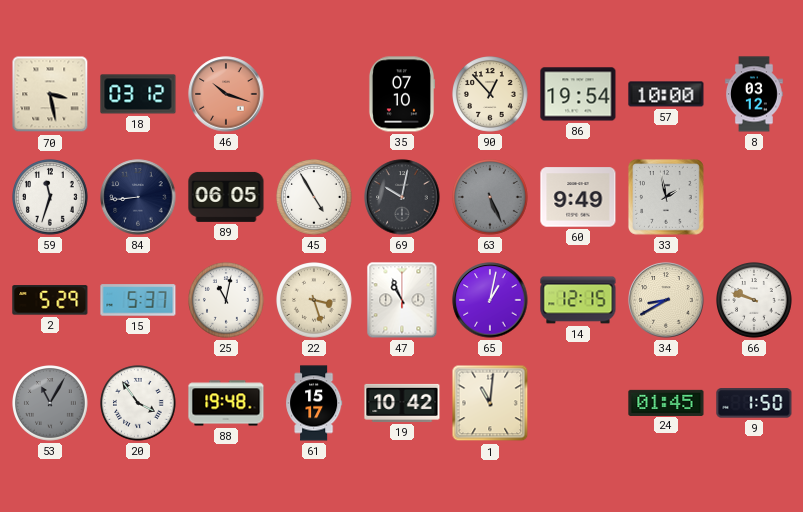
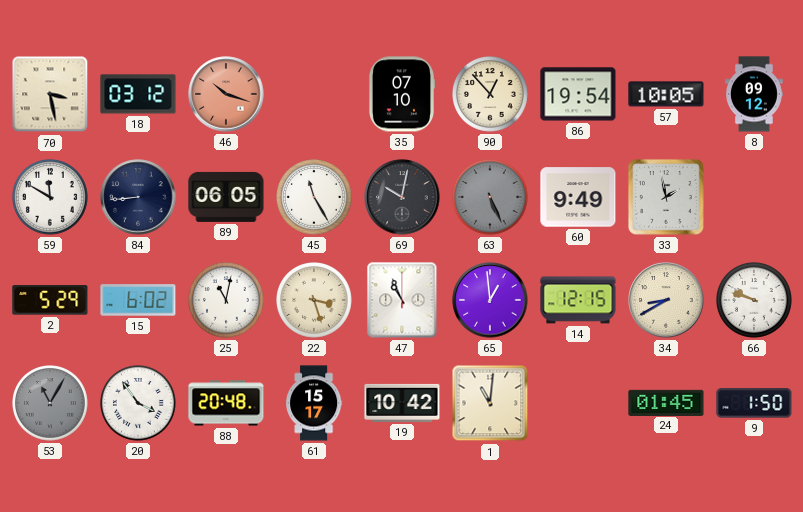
57: 10:00 -> 10:05 (666, 94)
8: 03:12 -> 09:12 (755, 94)
59: 11:33 -> 11:50 (51, 198)
45: 4:55 -> 11:25 (315, 198)
15: 5:37 -> 6:02 (138, 300)
65: 1:02 -> 12:59 (490, 300)
88: 19:48 -> 20:48 (226, 403)
